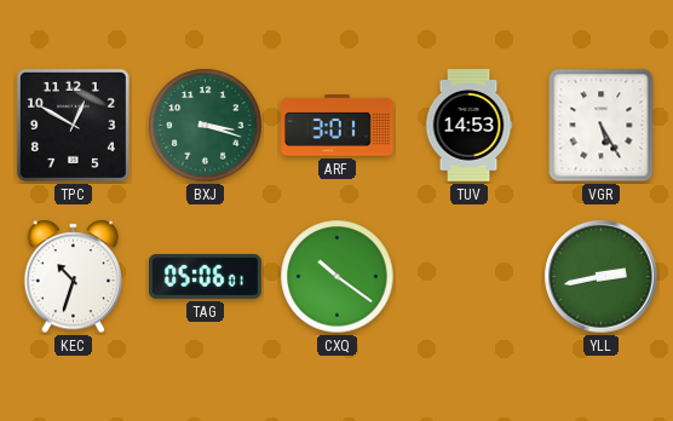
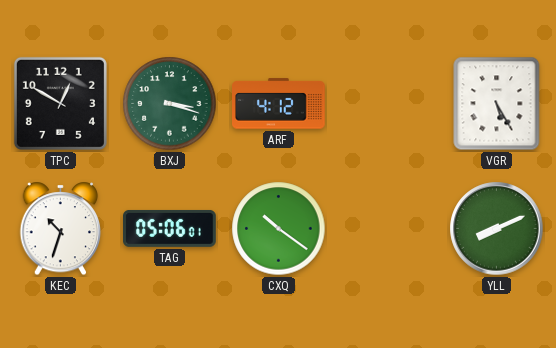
ARF: 3:01 -> 4:12 (279, 104)
TUV: 14:53 -> none (468, 126)
YLL: 2:43 -> 8:11 (497, 229)
